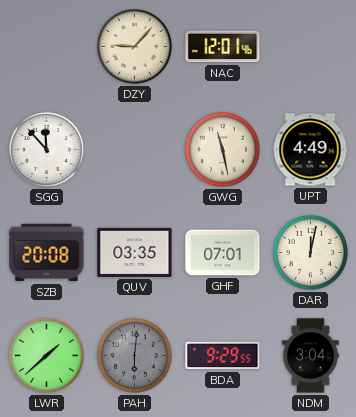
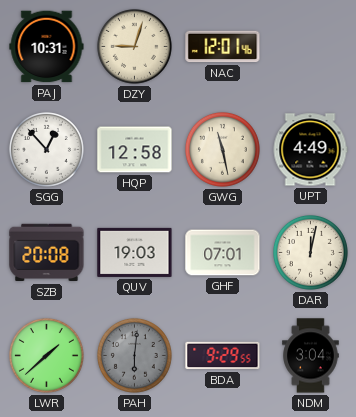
PAJ: none -> 10:31 (47, 47)
DZY: 9:07 -> 9:03 (134, 46)
SGG: 11:53 -> 12:53 (46, 149)
HQP: none -> 12:58 (135, 150)
QUV: 03:35 -> 19:03 (135, 252)
